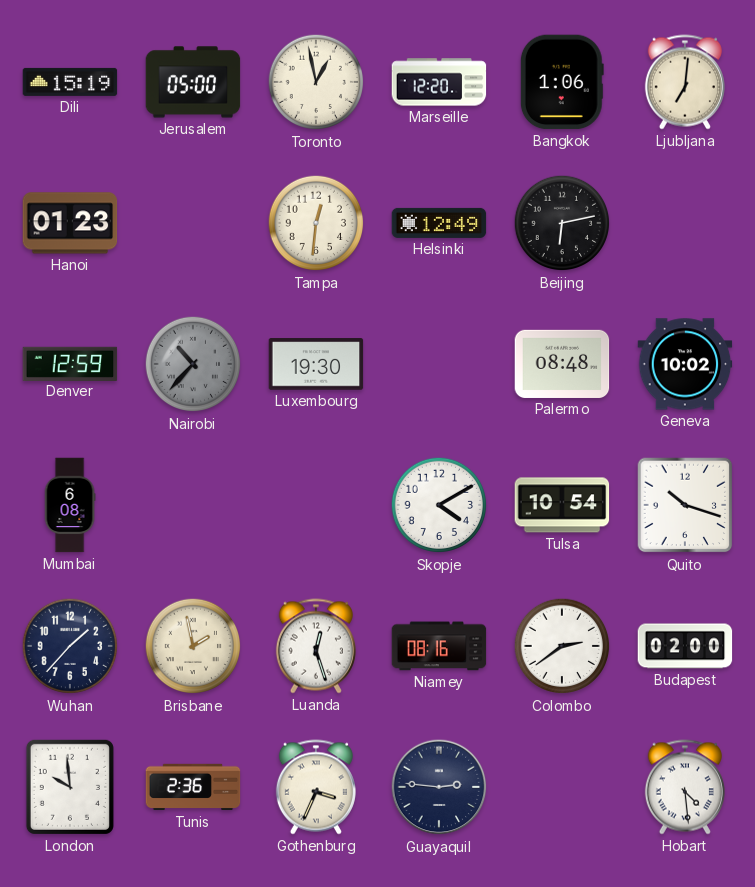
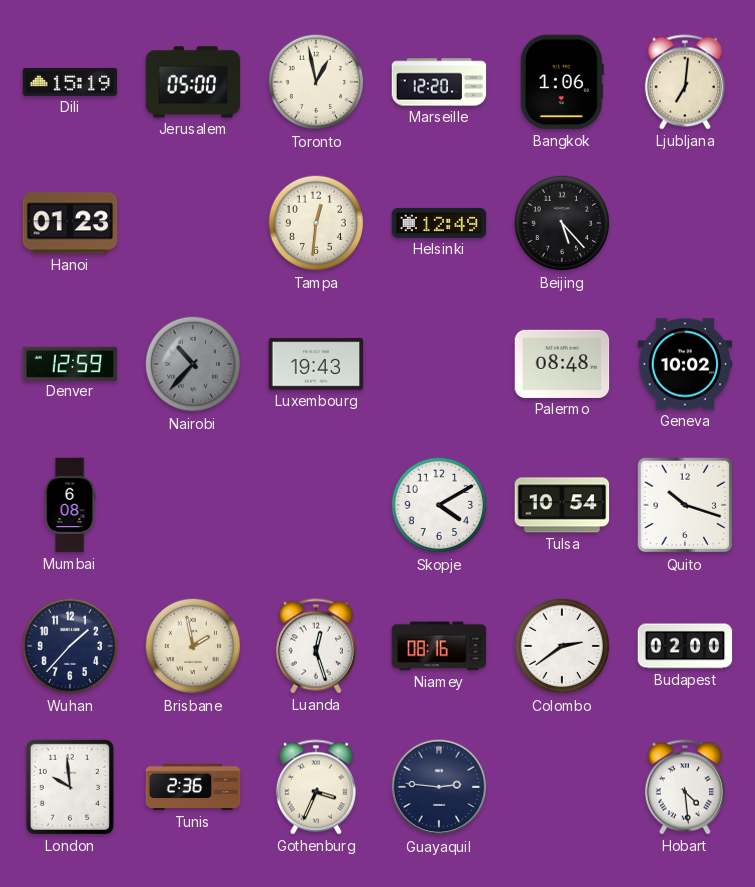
Beijing: 6:13 -> 5:23 (562, 223)
Luxembourg: 19:30 -> 19:43 (316, 364)
